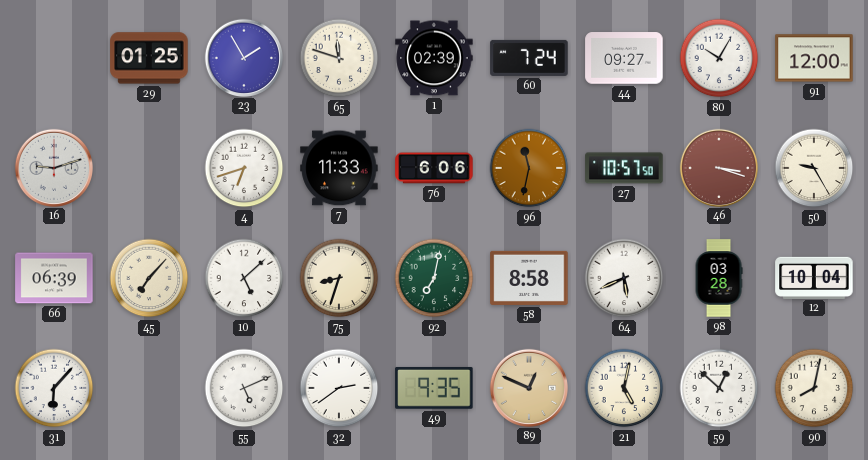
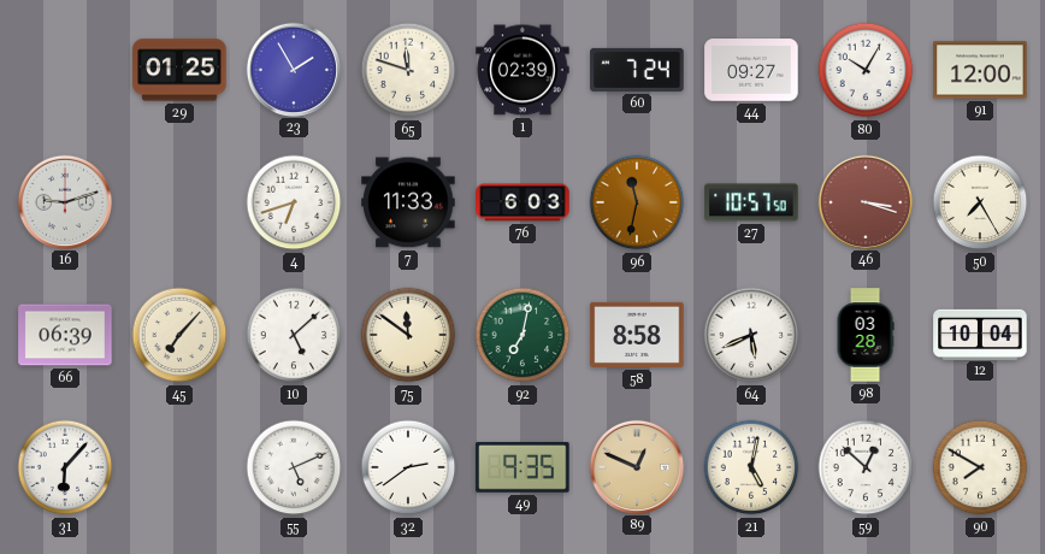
76: 6:06 -> 6:03 (522, 202)
50: 9:25 -> 7:25 (980, 202)
75: 8:33 -> 11:51 (408, 335)
90: 8:02 -> 7:50 (980, 467)
